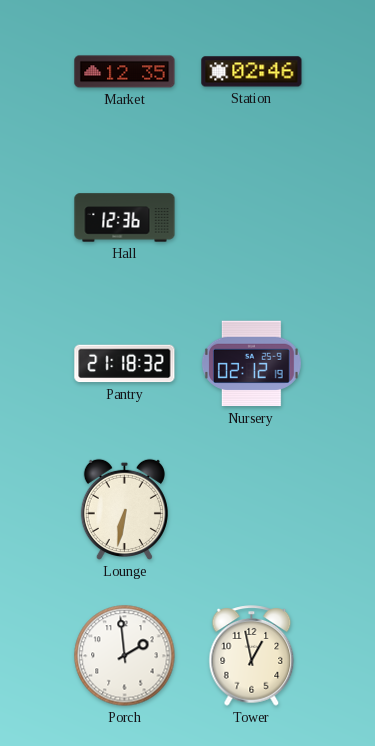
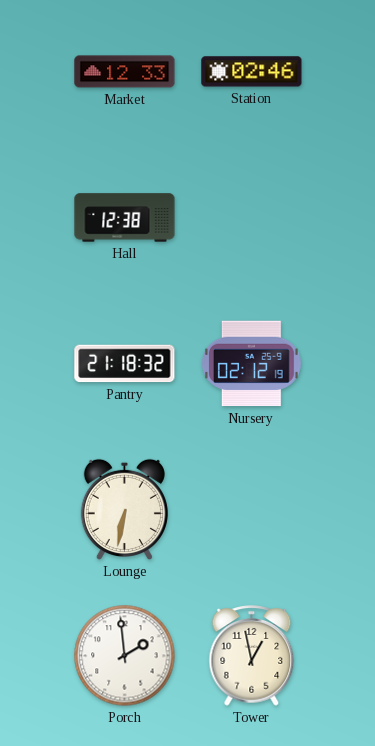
Market: 12:35 -> 12:33 (125, 72)
Hall: 12:36 -> 12:38 (125, 218)
